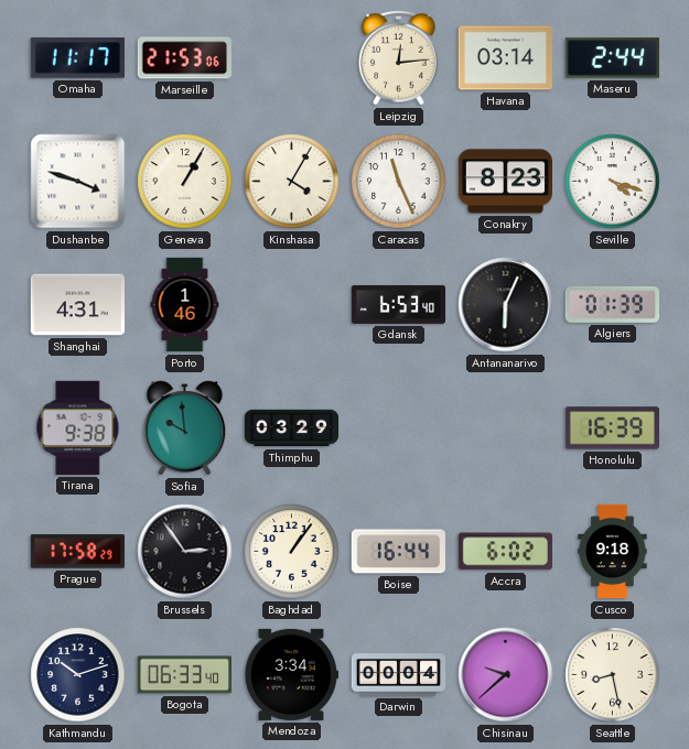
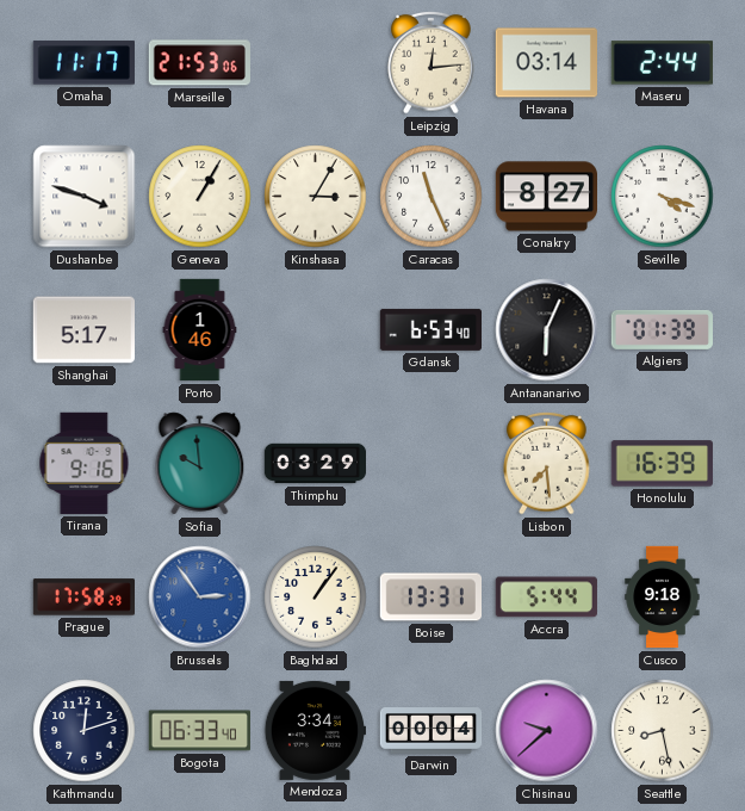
Kinshasa: 4:05 -> 3:05 (316, 197)
Conakry: 8:23 -> 8:27 (546, 197)
Shanghai: 4:31 -> 5:17 (83, 330)
Tirana: 9:38 -> 9:16 (85, 463)
Lisbon: none -> 7:29 (547, 463)
Brussels dial: black -> blue (200, 598)
Boise: 16:44 -> 13:31 (430, 598)
Accra: 6:02 -> 5:44 (546, 598)
Kathmandu: 10:12 -> 12:12 (85, 731)
